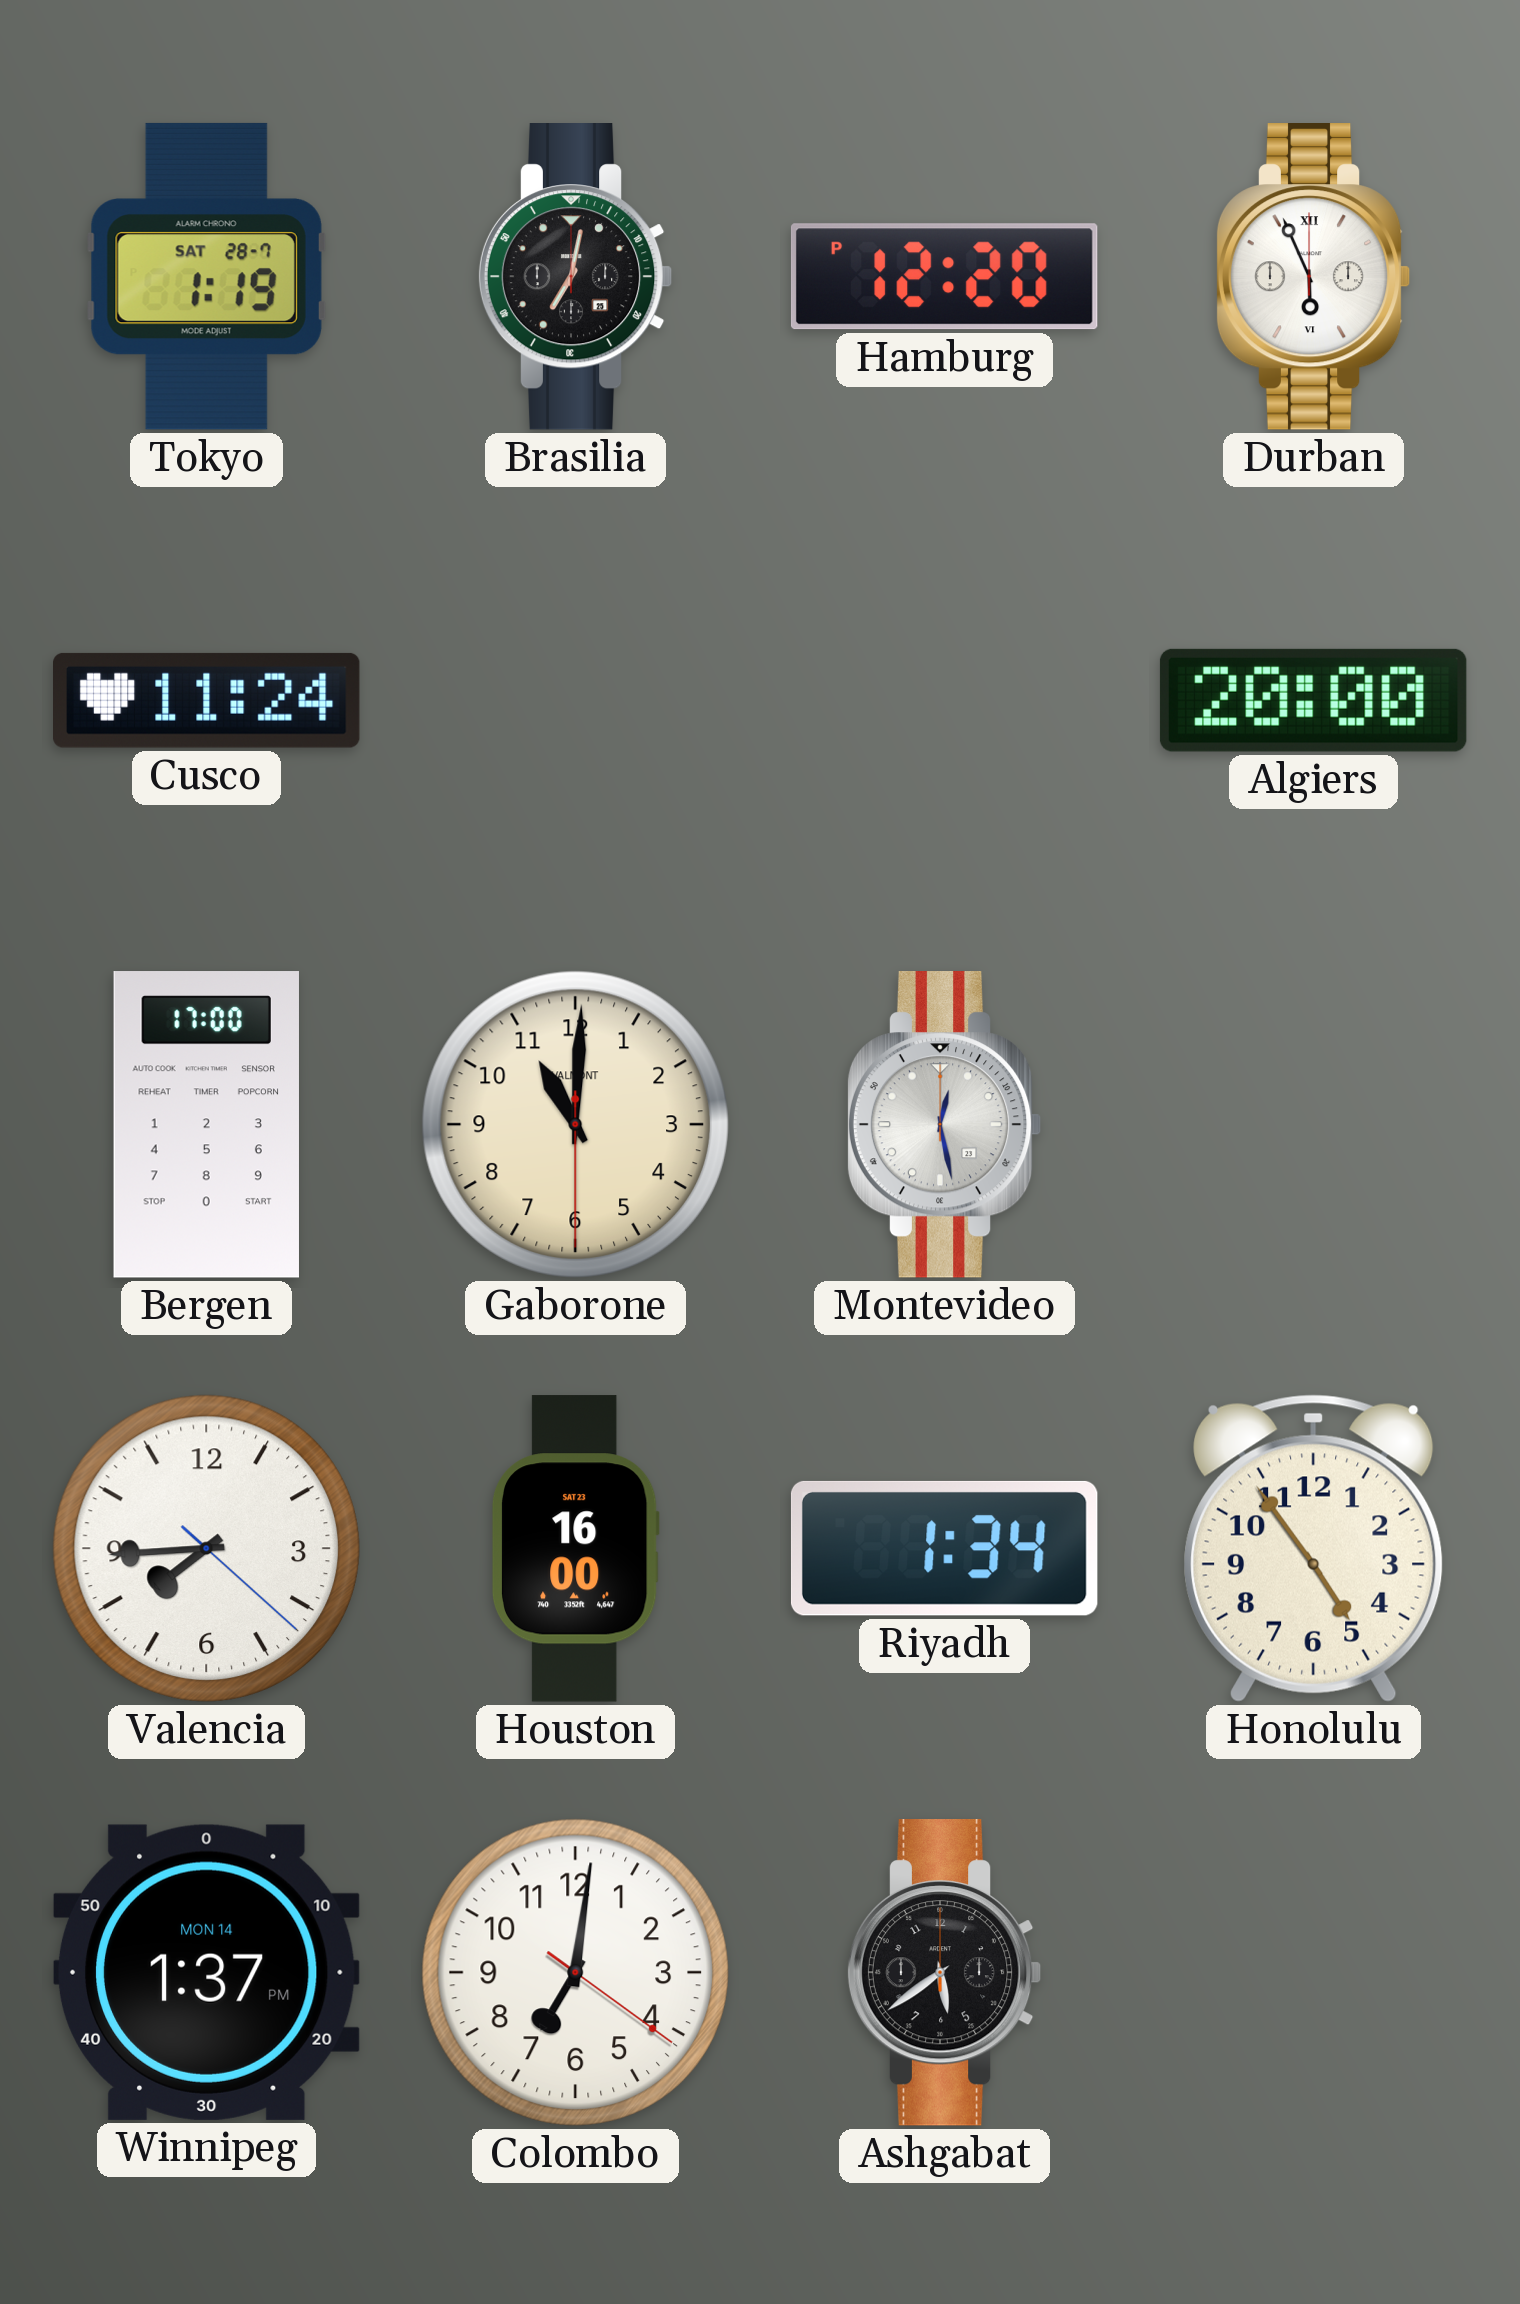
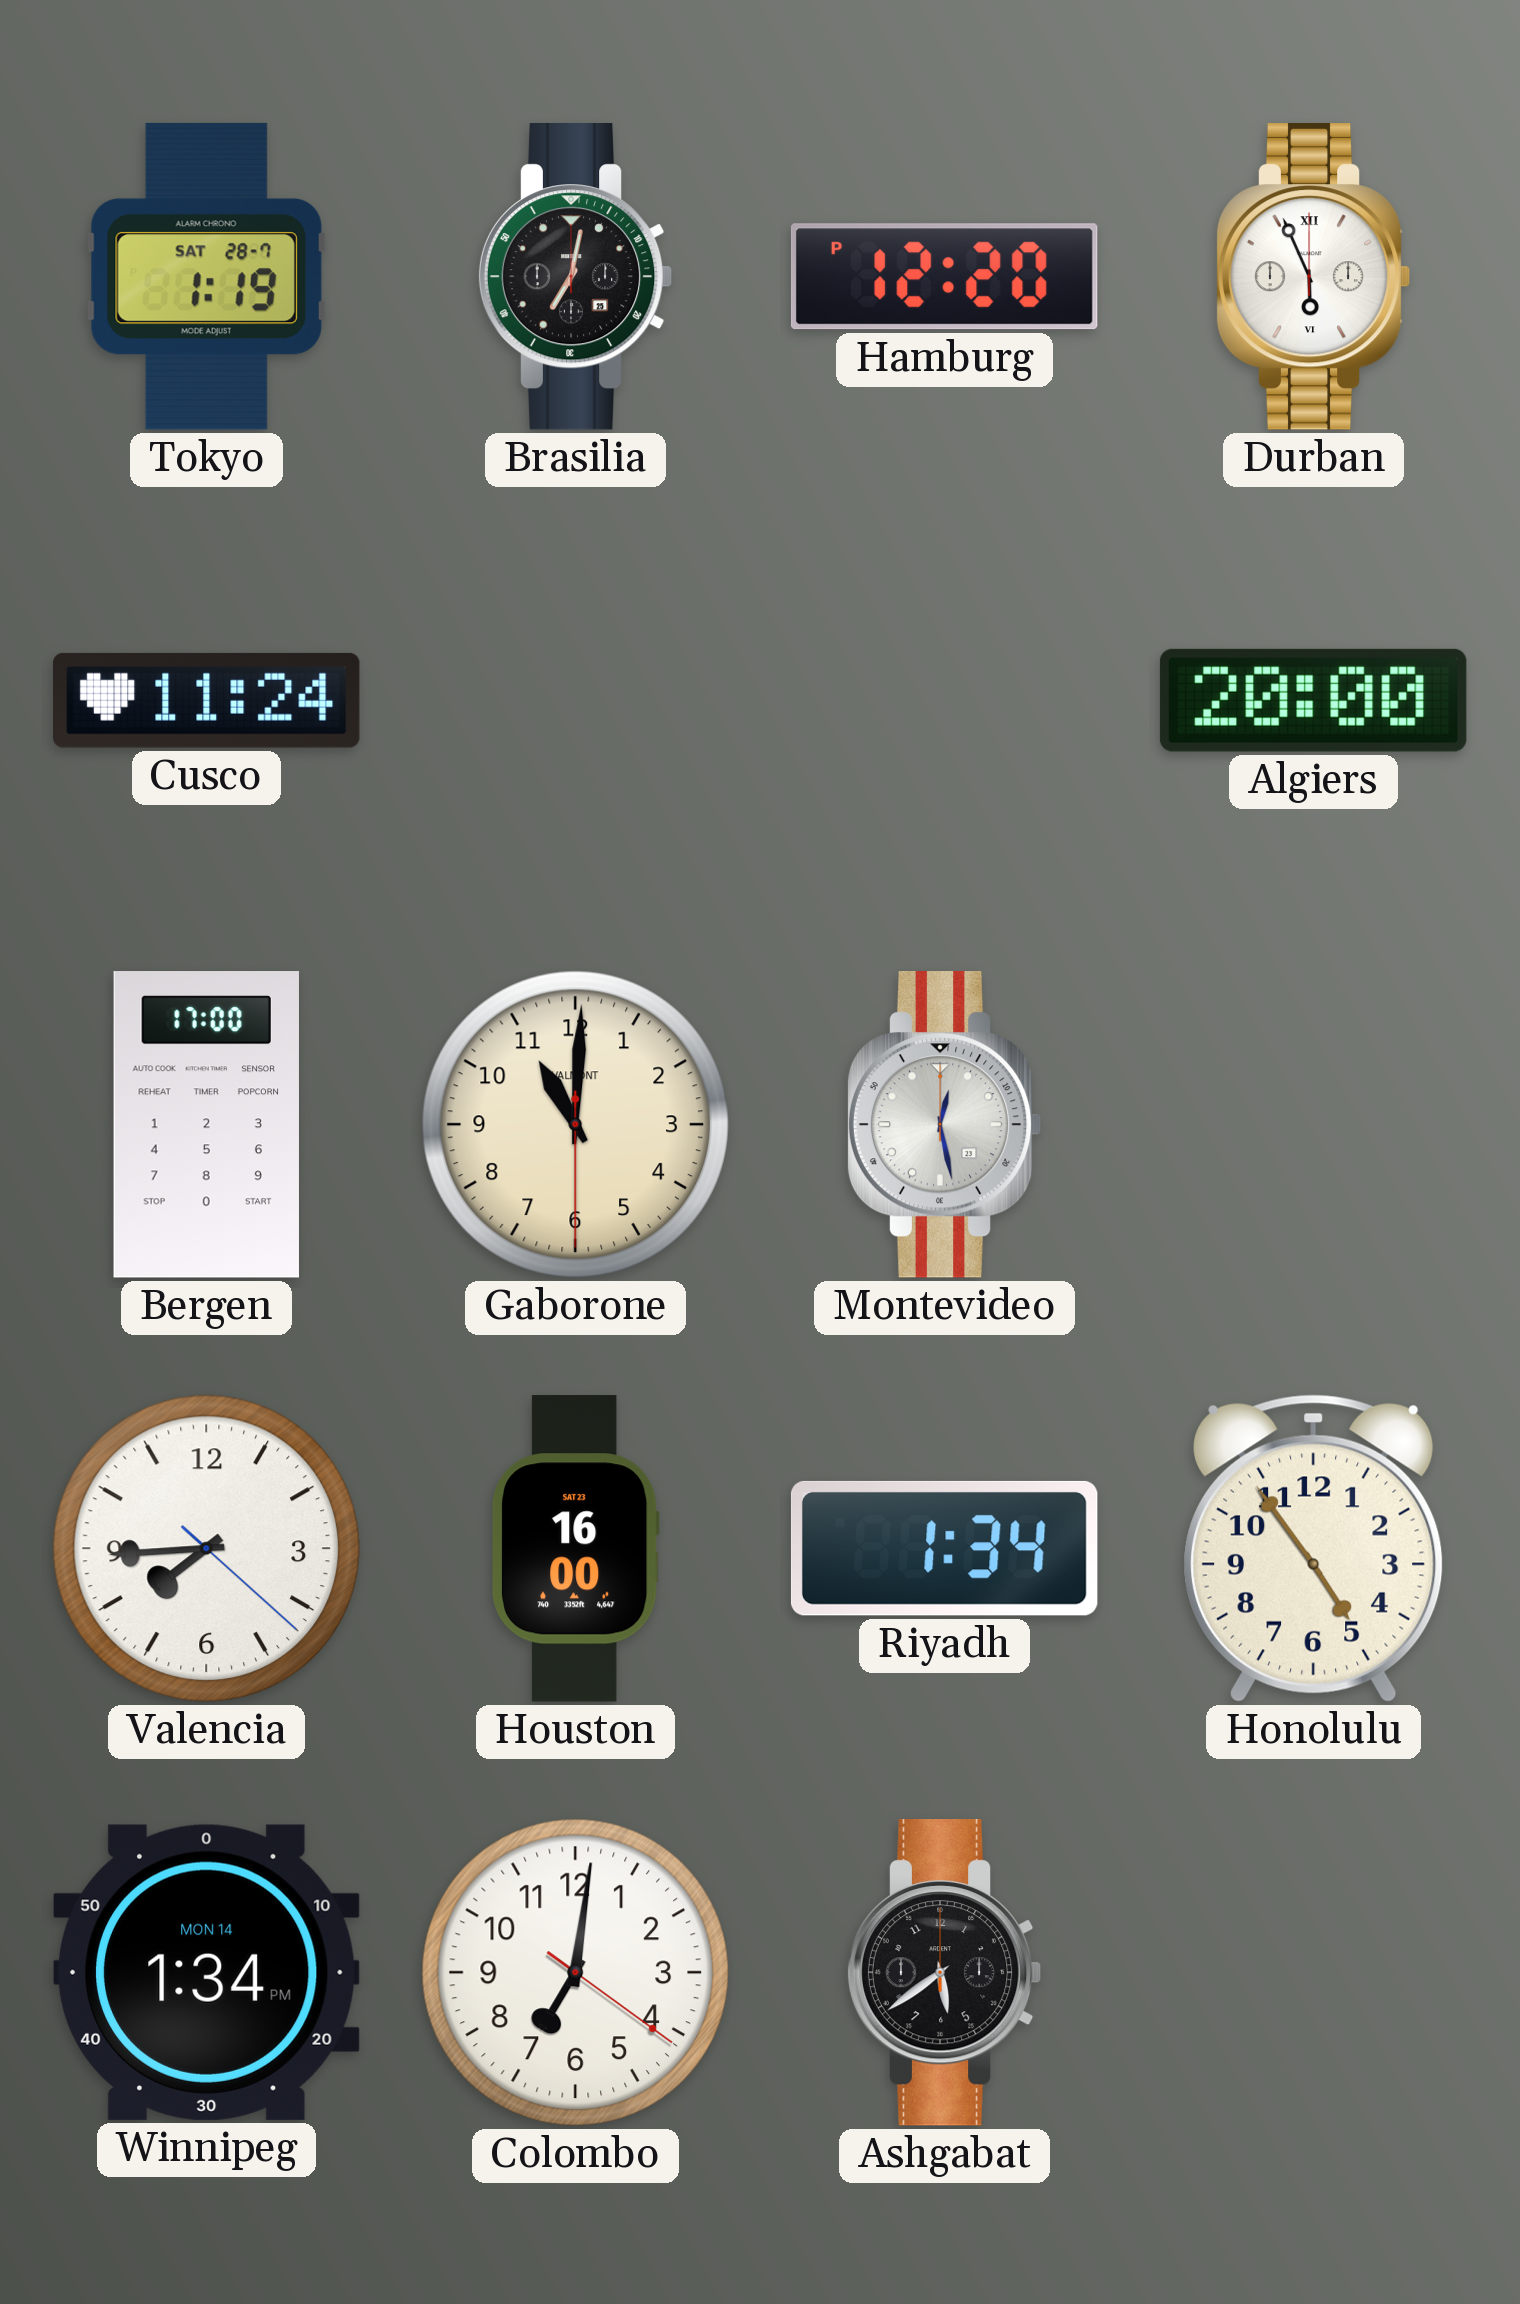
Winnipeg: 1:37 -> 1:34 (206, 1972)
